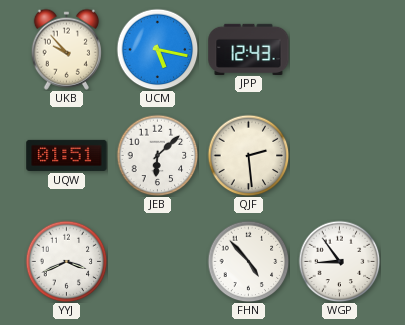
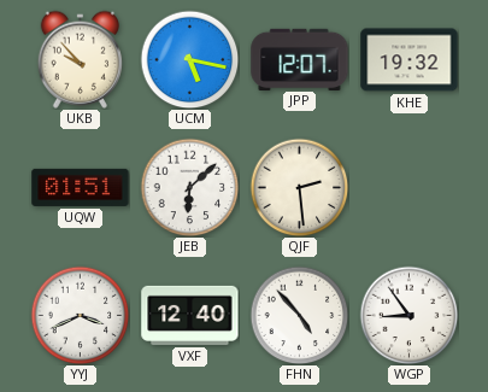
JPP: 12:43 -> 12:07 (300, 59)
KHE: none -> 19:32 (410, 60)
VXF: none -> 12:40 (190, 315)
